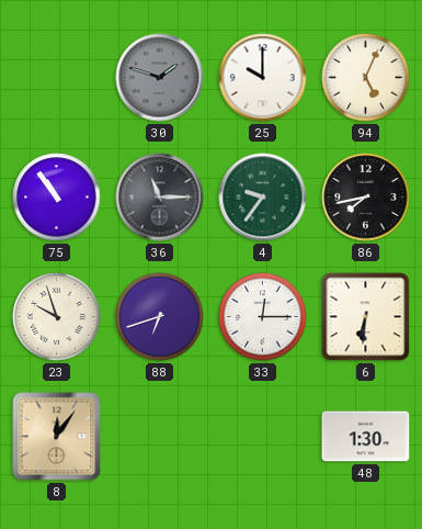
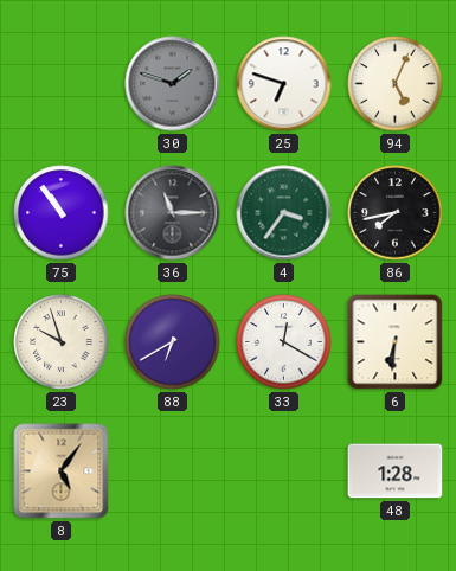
25: 10:00 -> 6:48 (284, 84)
4: 9:36 -> 3:36 (284, 213)
88: 6:42 -> 6:40 (173, 342)
33: 12:15 -> 12:20 (284, 342)
8: 12:06 -> 5:06 (62, 471)
48: 1:30 -> 1:28 (396, 471)
